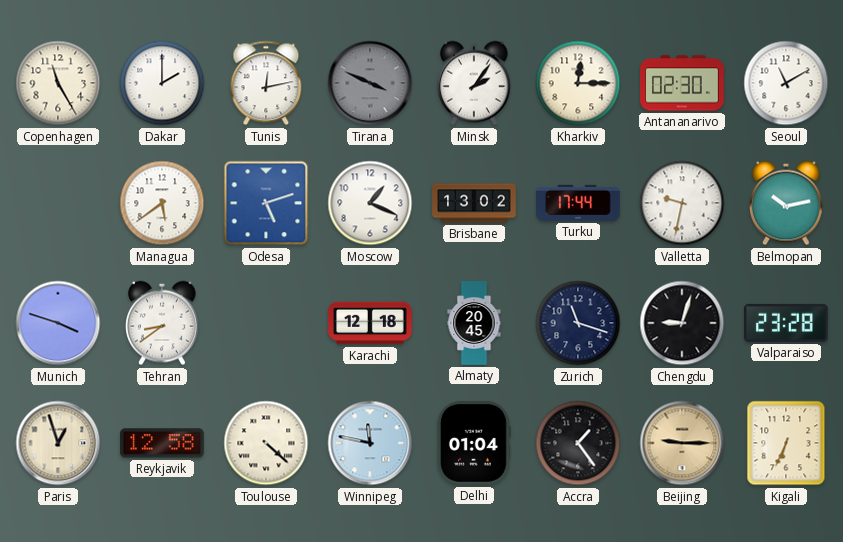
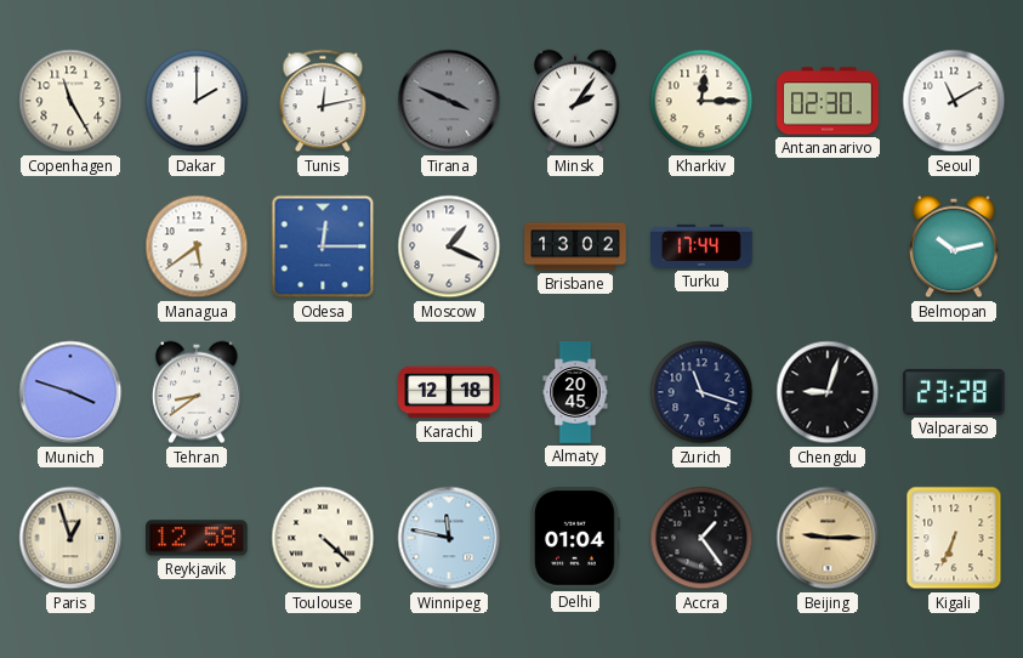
Odesa: 5:12 -> 12:15 (323, 246)
Valletta: 9:32 -> none (682, 203)
